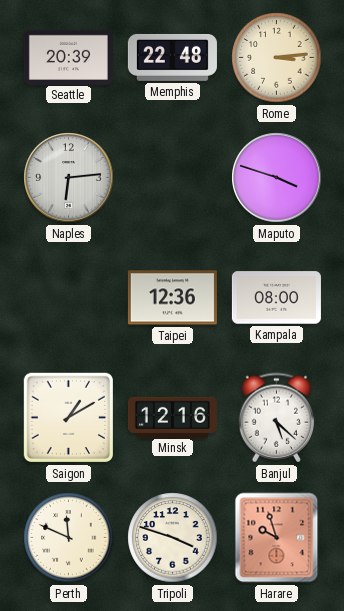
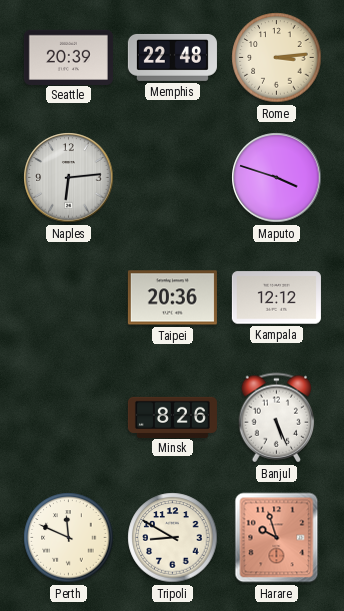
Taipei: 12:36 -> 20:36 (172, 298)
Kampala: 08:00 -> 12:12 (276, 298)
Saigon: 1:10 -> none (68, 418)
Minsk: 12:16 -> 8:26 (172, 417)
Banjul: 5:22 -> 5:26 (277, 418)
Tripoli: 3:48 -> 8:50 (173, 538)
